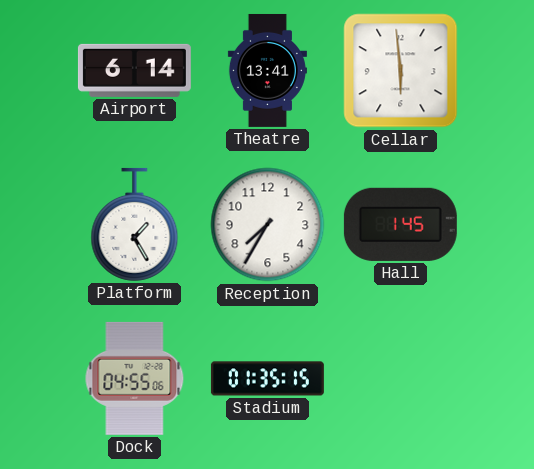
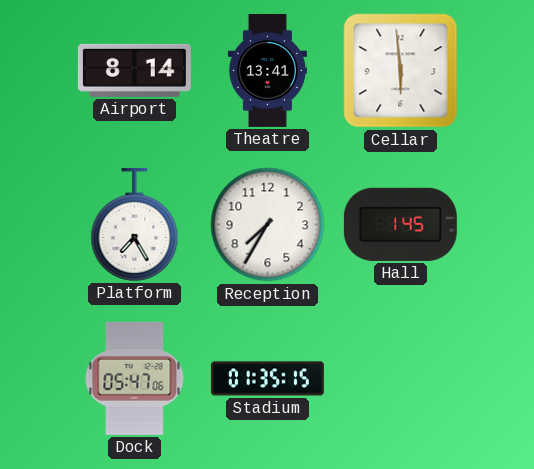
Airport: 6:14 -> 8:14 (134, 70)
Platform: 1:25 -> 7:25 (135, 224)
Dock: 04:55 -> 05:47 (135, 378)
